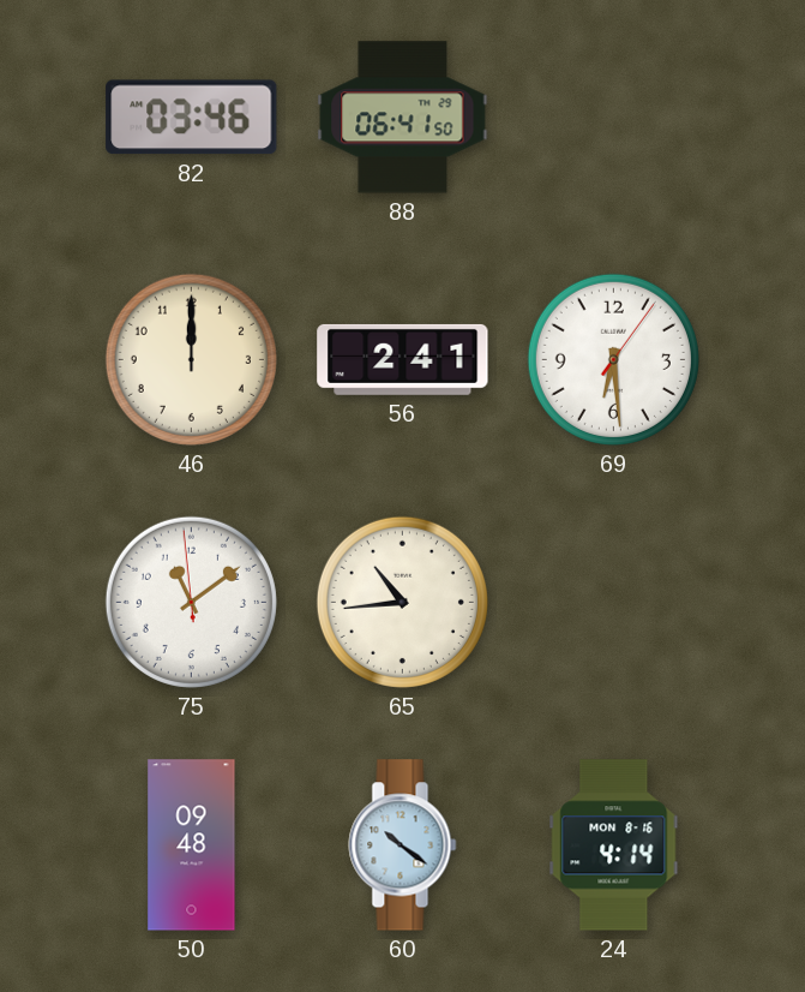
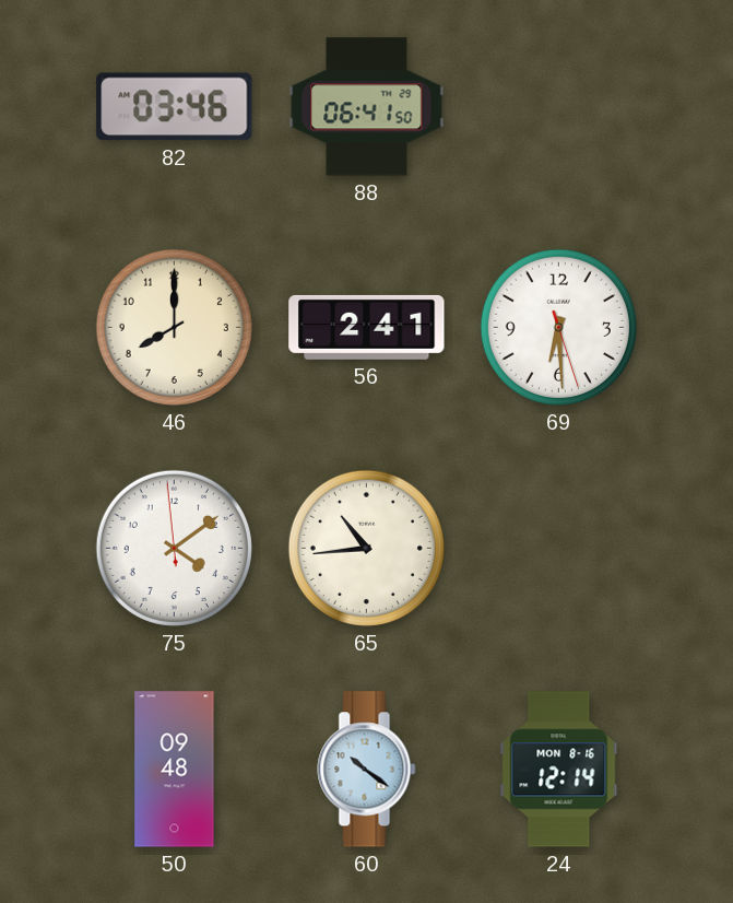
46: 12:00 -> 8:00 (174, 327)
69: 6:29:06 -> 6:29:27 (558, 327)
75: 11:08 -> 4:08 (174, 548)
24: 4:14 -> 12:14 (559, 770)
